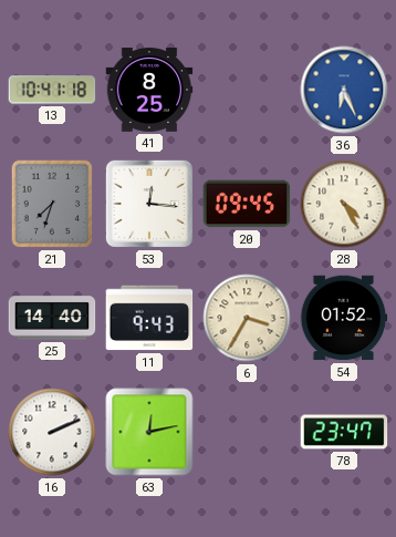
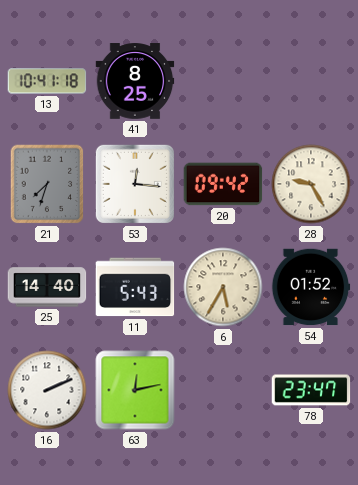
36: 6:26 -> none (344, 90)
20: 09:45 -> 09:42 (223, 184)
28: 4:25 -> 9:25 (311, 184)
11: 9:43 -> 5:43 (135, 287)
6: 3:35 -> 5:35 (223, 287)
